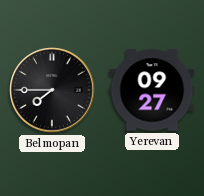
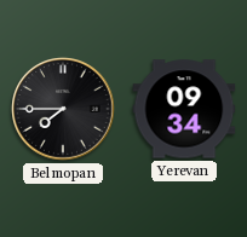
Yerevan: 09:27 -> 09:34 (184, 109)
